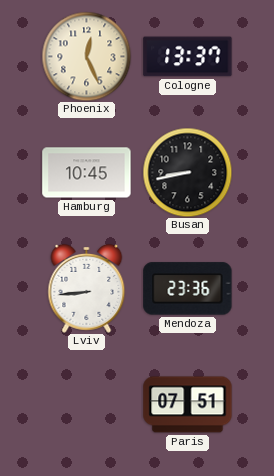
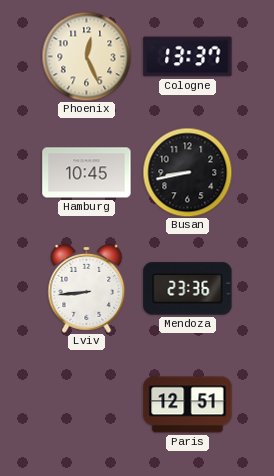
Paris: 07:51 -> 12:51 (188, 405)
